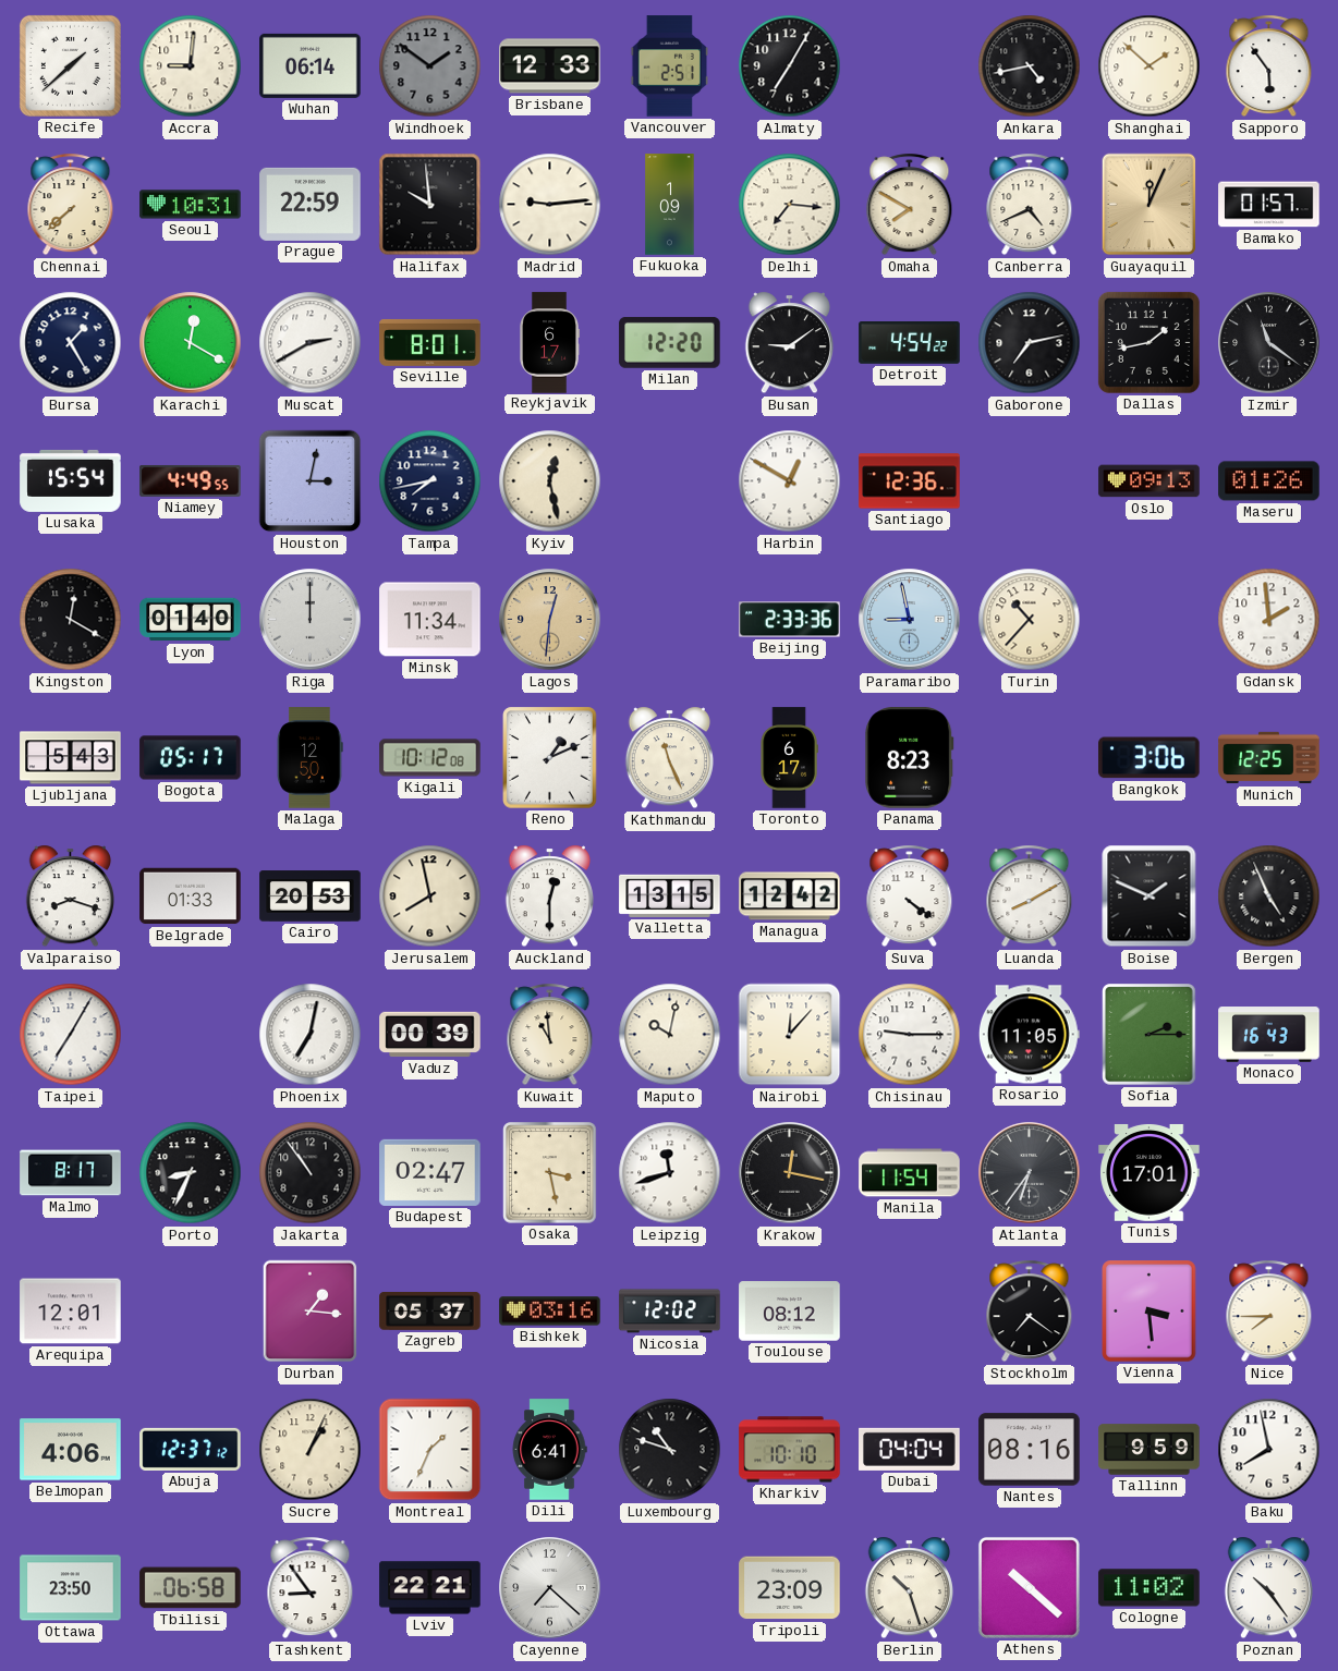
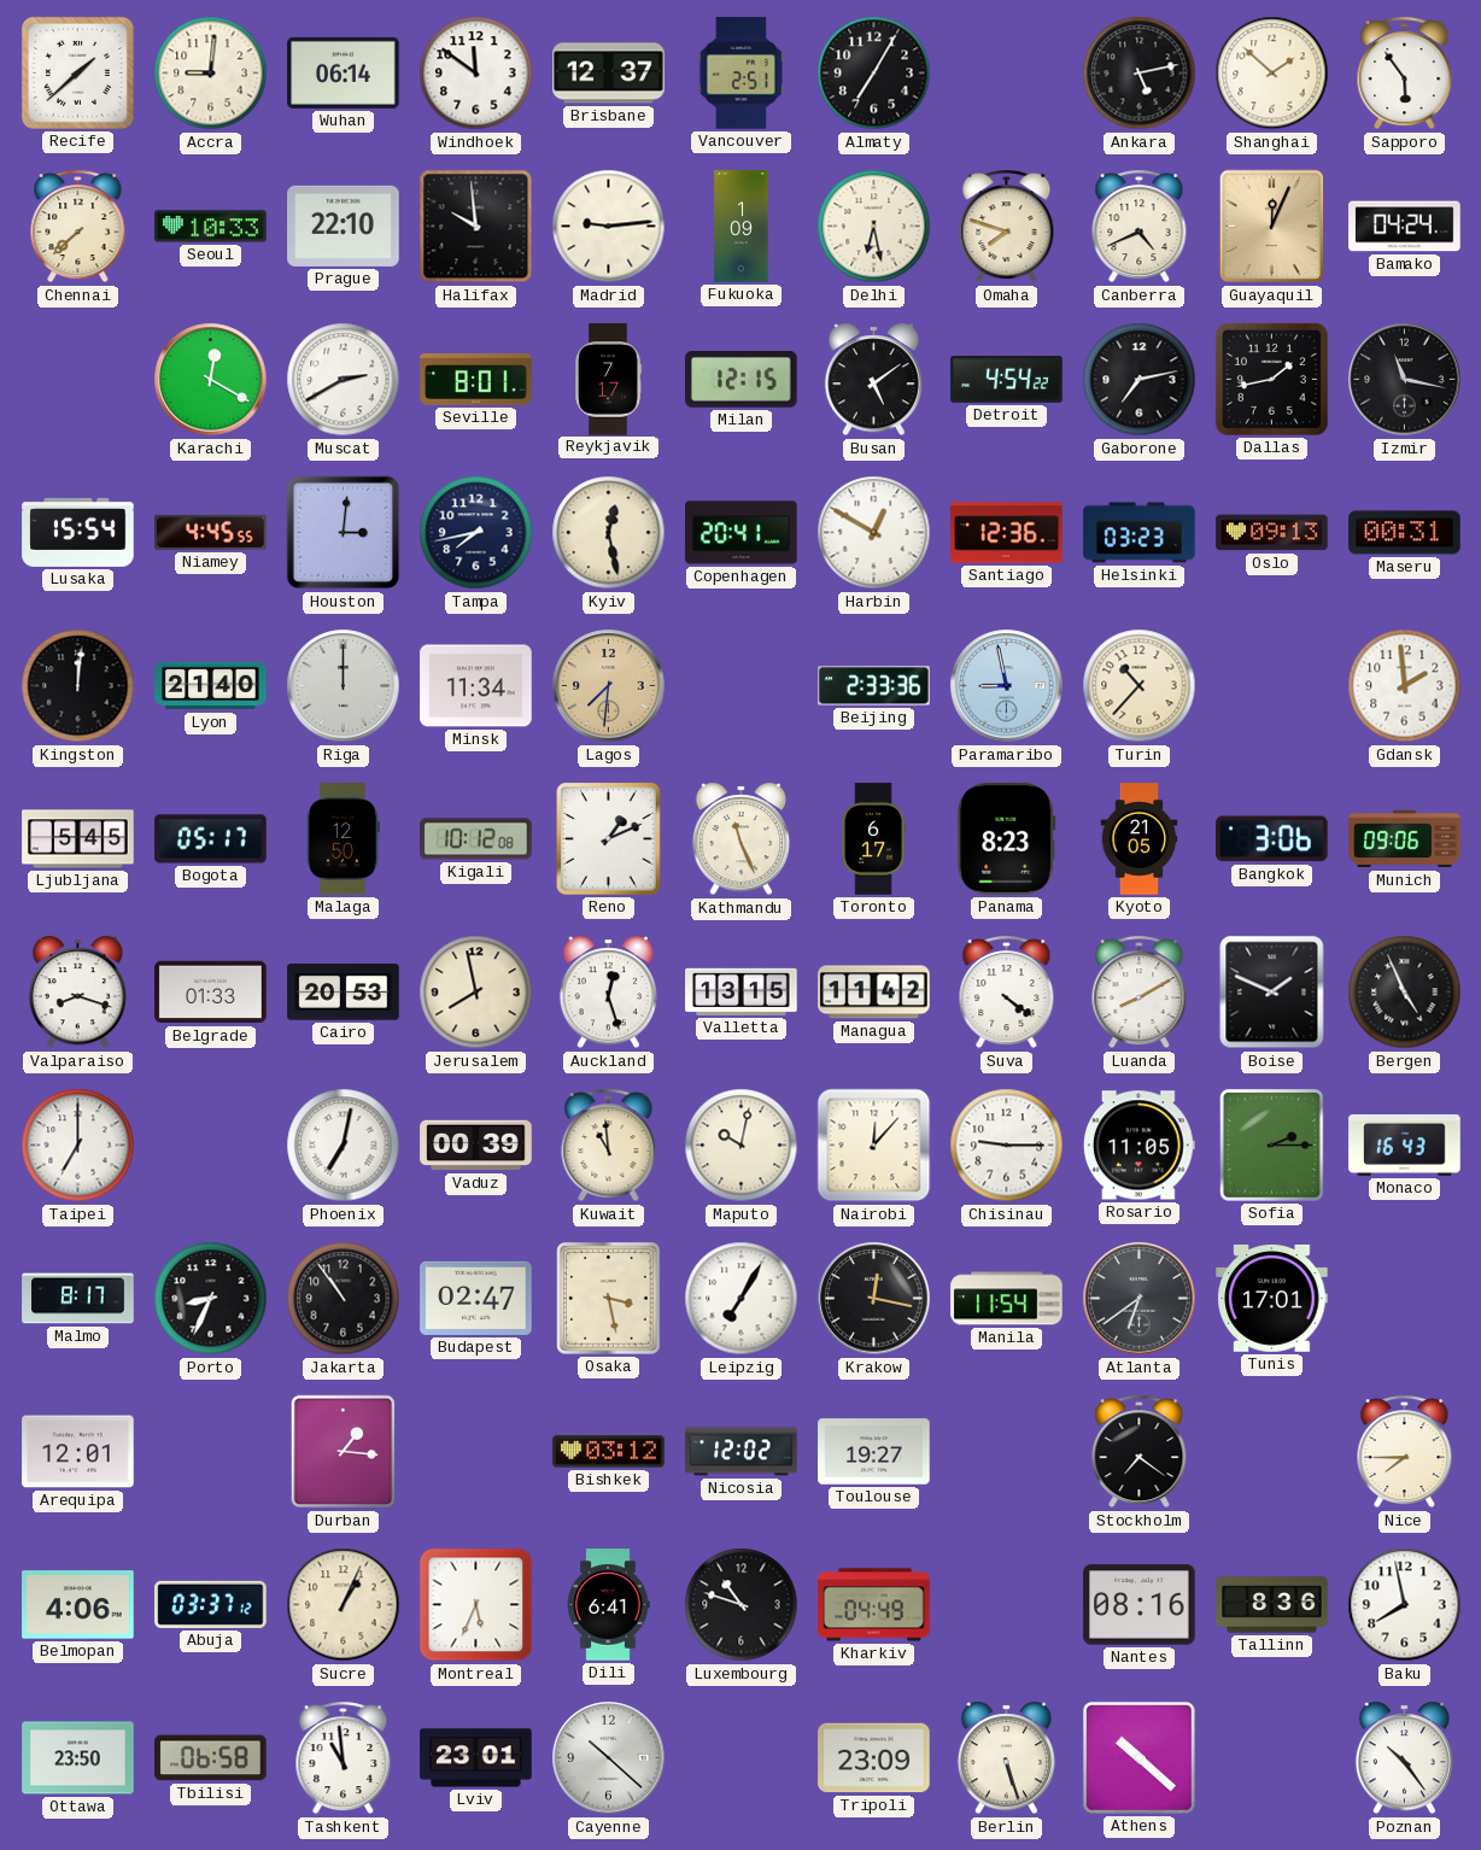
Windhoek: 1:51 -> 11:51 (476, 74)
Windhoek dial: grey -> white (476, 74)
Brisbane: 12:33 -> 12:37 (609, 74)
Ankara: 4:43 -> 5:13 (1140, 74)
Seoul: 10:31 -> 10:33 (211, 227)
Prague: 22:59 -> 22:10 (344, 226)
Delhi: 7:16 -> 6:28 (874, 227)
Omaha: 7:50 -> 7:48 (1007, 227)
Bamako: 01:57 -> 04:24 (1405, 227)
Bursa: 1:25 -> none (71, 343)
Reykjavik: 6:17 -> 7:17 (608, 380)
Milan: 12:20 -> 12:15 (742, 379)
Busan: 9:09 -> 5:09 (873, 380)
Izmir: 11:21 -> 11:17 (1405, 380)
Niamey: 4:49 -> 4:45 (211, 532)
Houston: 3:02 -> 3:01 (344, 533)
Copenhagen: none -> 20:41 (742, 533)
Helsinki: none -> 03:23 (1140, 533)
Maseru: 01:26 -> 00:31 (1405, 533)
Kingston: 12:20 -> 12:01 (78, 686)
Lyon: 01:40 -> 21:40 (211, 686)
Lagos: 12:31 -> 7:31 (609, 686)
Ljubljana: 5:43 -> 5:45 (78, 839)
Kyoto: none -> 21:05 (1140, 839)
Munich: 12:25 -> 09:06 (1405, 839)
Auckland: 12:30 -> 12:27 (608, 993)
Managua: 12:42 -> 11:42 (874, 993)
Taipei: 7:05 -> 7:00 (78, 1146)
Leipzig: 11:42 -> 7:05 (742, 1299)
Atlanta: 6:36 -> 6:39 (1140, 1299)
Zagreb: 05:37 -> none (430, 1310)
Bishkek: 03:16 -> 03:12 (609, 1452)
Toulouse: 08:12 -> 19:27 (874, 1452)
Vienna: 3:29 -> none (1150, 1312)
Abuja: 12:37 -> 03:37 (211, 1604)
Montreal: 1:34 -> 5:34 (476, 1605)
Kharkiv: 10:10 -> 04:49 (874, 1605)
Dubai: 04:04 -> none (910, 1449)
Tallinn: 9:59 -> 8:36 (1272, 1605)
Tashkent: 8:54 -> 10:59 (344, 1758)
Lviv: 22:21 -> 23:01 (476, 1758)
Cayenne: 7:22 -> 10:22 (609, 1758)
Berlin: 10:27 -> 5:27 (1006, 1758)
Cologne: 11:02 -> none (1150, 1588)
